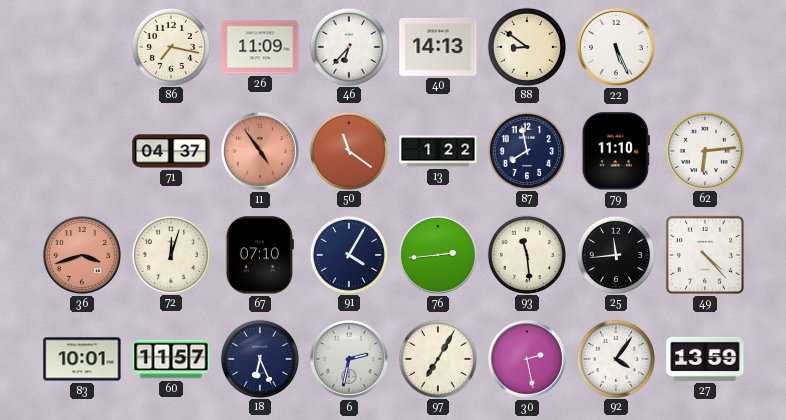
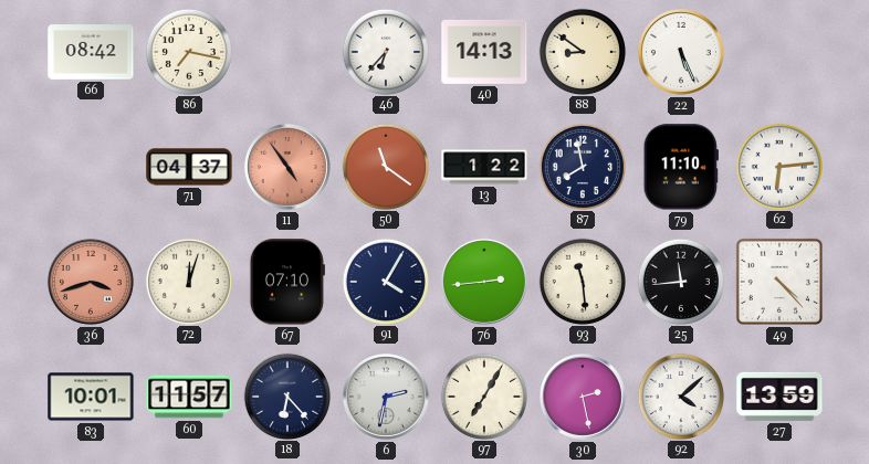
66: none -> 08:42 (91, 52)
26: 11:09 -> none (260, 47)
18: 6:26 -> 6:23 (286, 396)
92: 4:06 -> 4:08 (680, 396)
